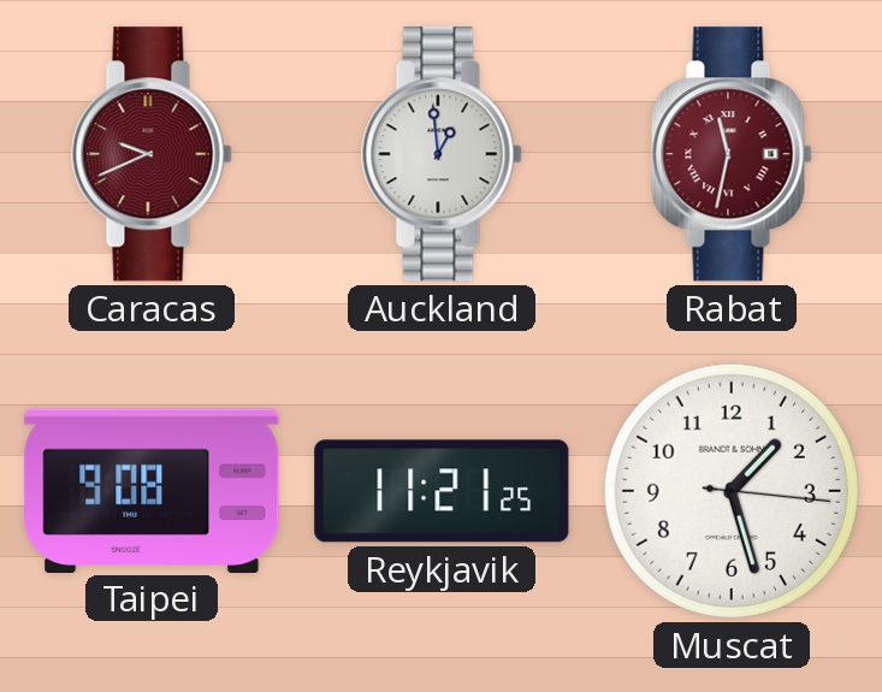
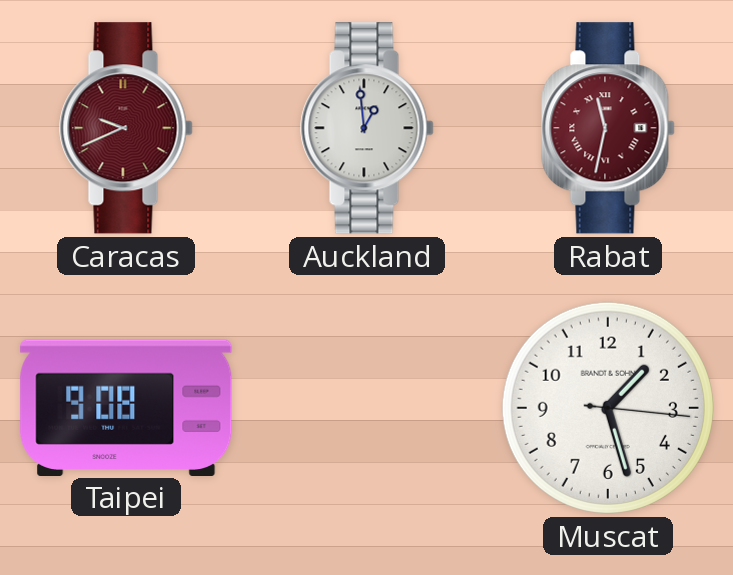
Reykjavik: 11:21 -> none (442, 491)
